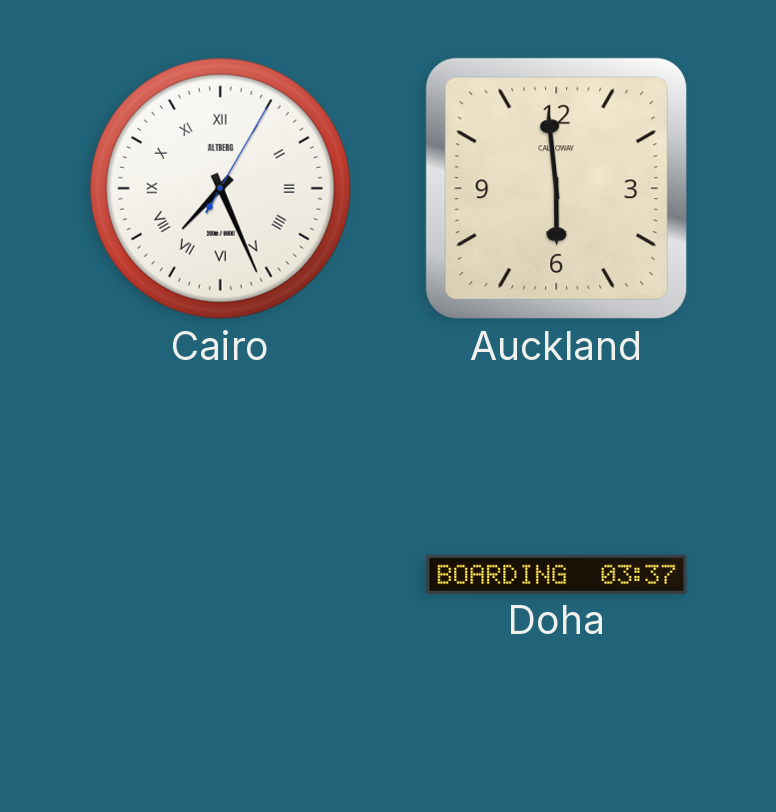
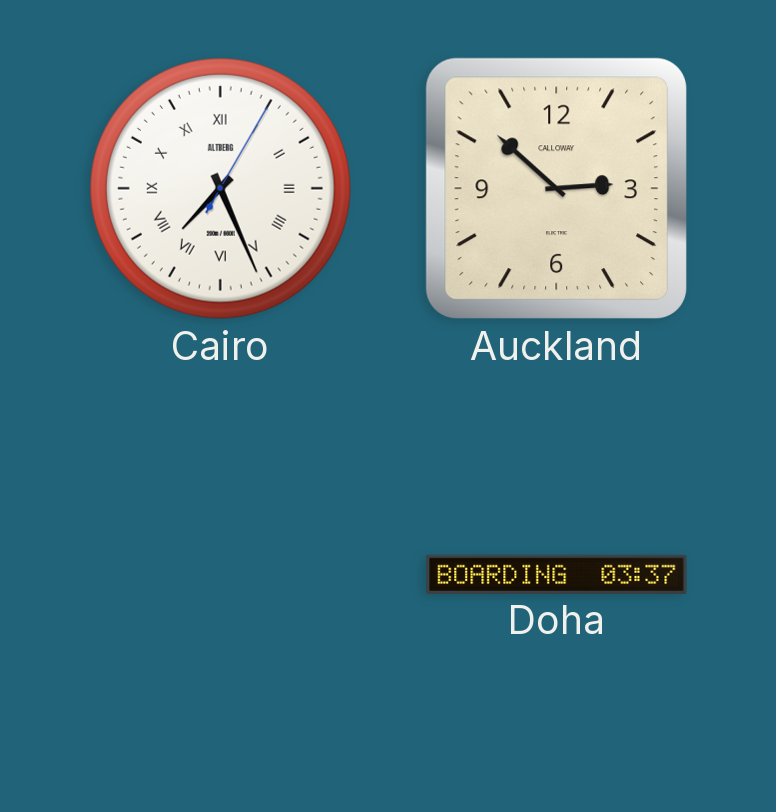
Auckland: 5:59 -> 2:52 (556, 188)
